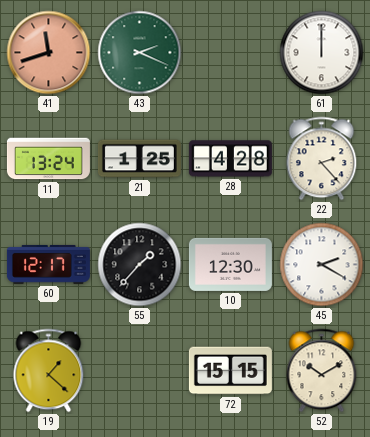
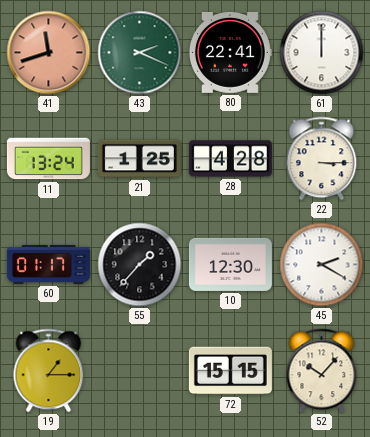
80: none -> 22:41 (230, 52)
22: 2:23 -> 3:15 (322, 159)
60: 12:17 -> 01:17 (48, 264)
19: 1:22 -> 1:15 (49, 371)
52: 10:10 -> 10:07 (322, 371)
